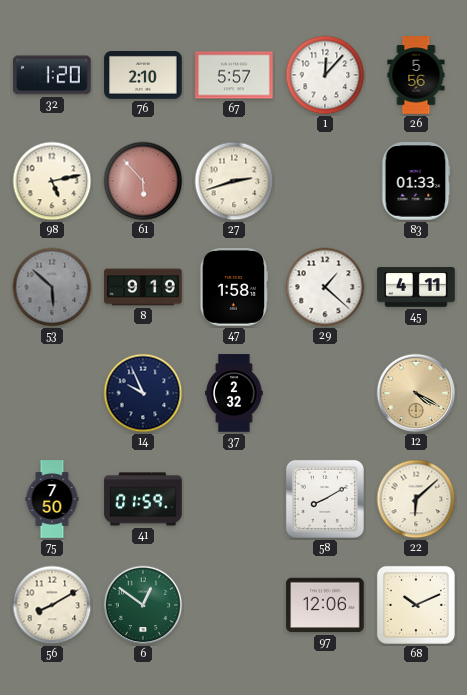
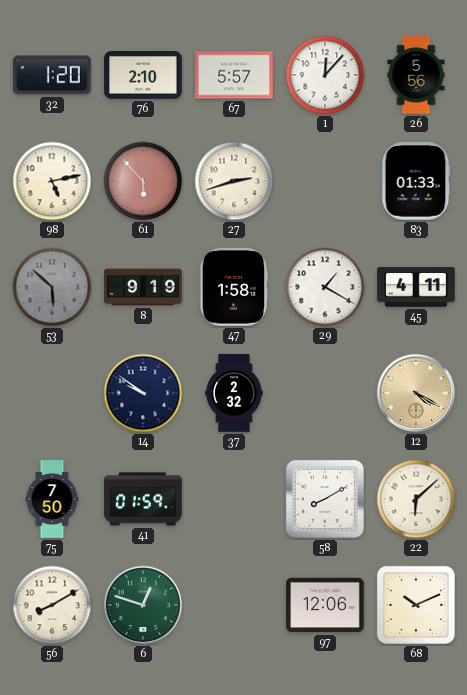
29: 1:22 -> 1:20 (325, 287)
14: 9:56 -> 9:51 (143, 393)
6: 12:51 -> 12:48 (143, 605)
